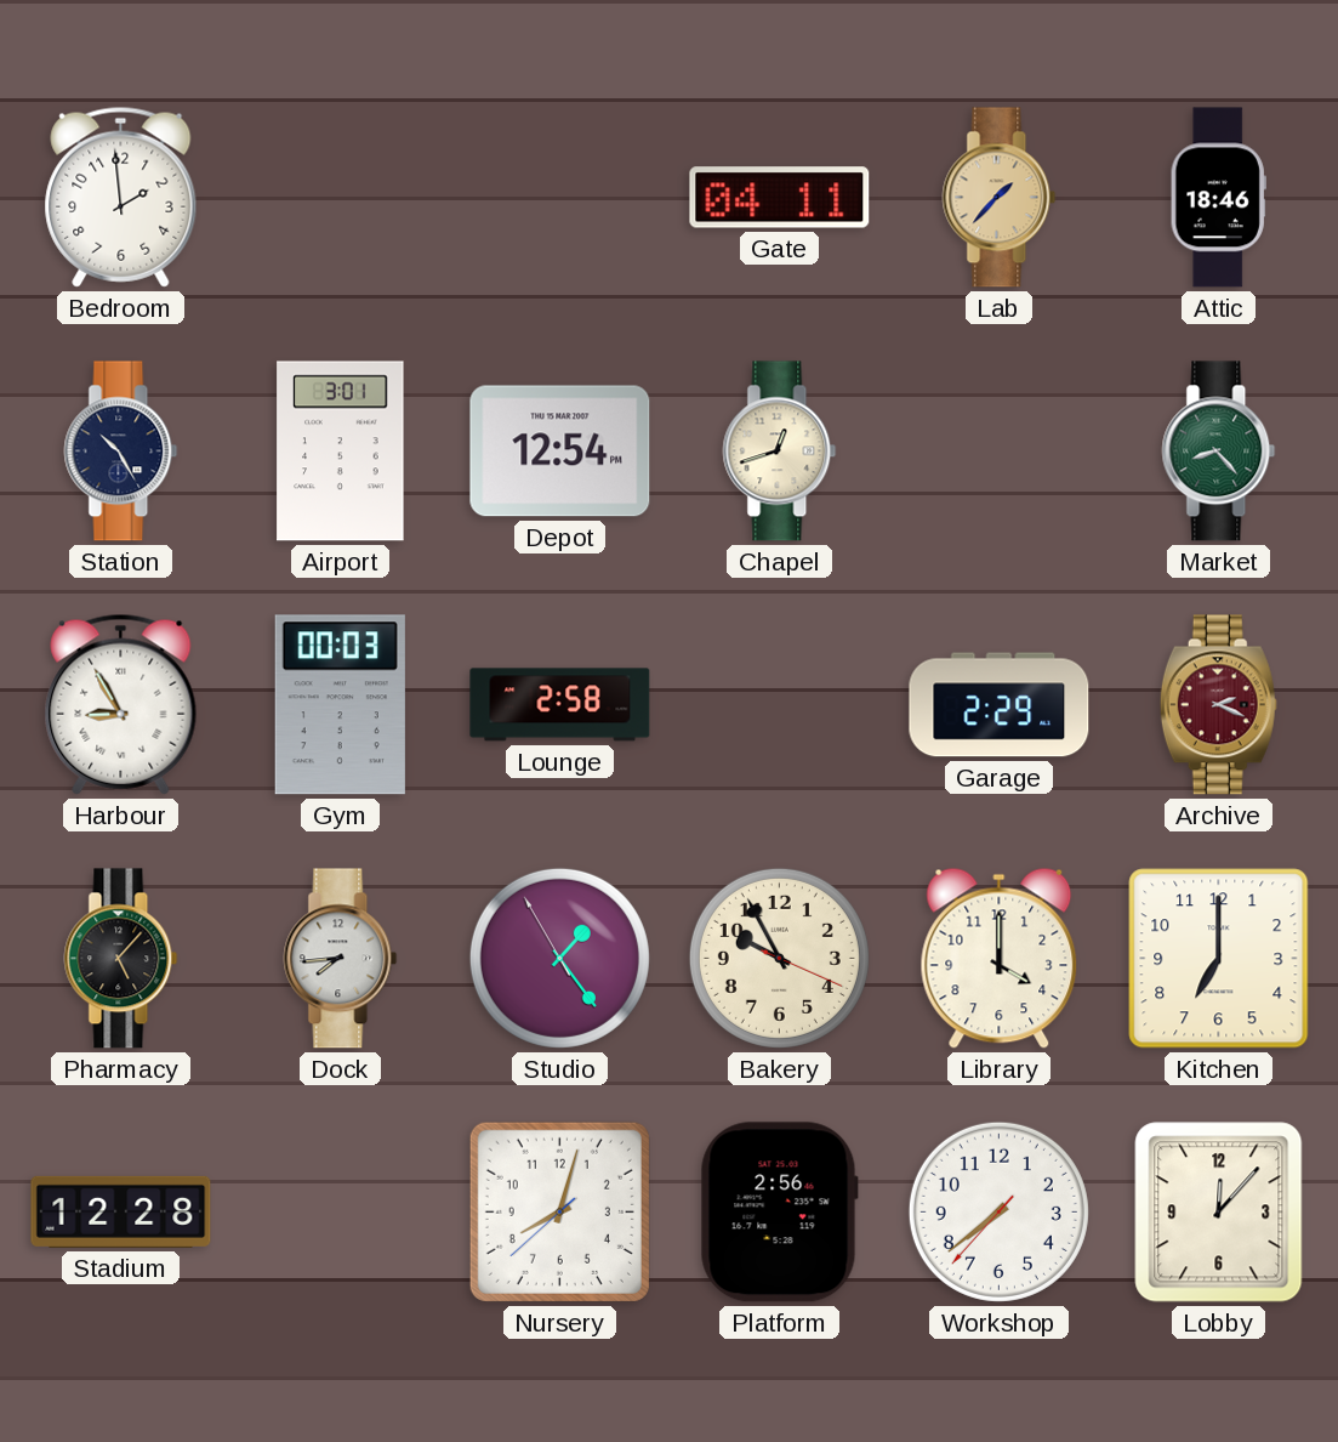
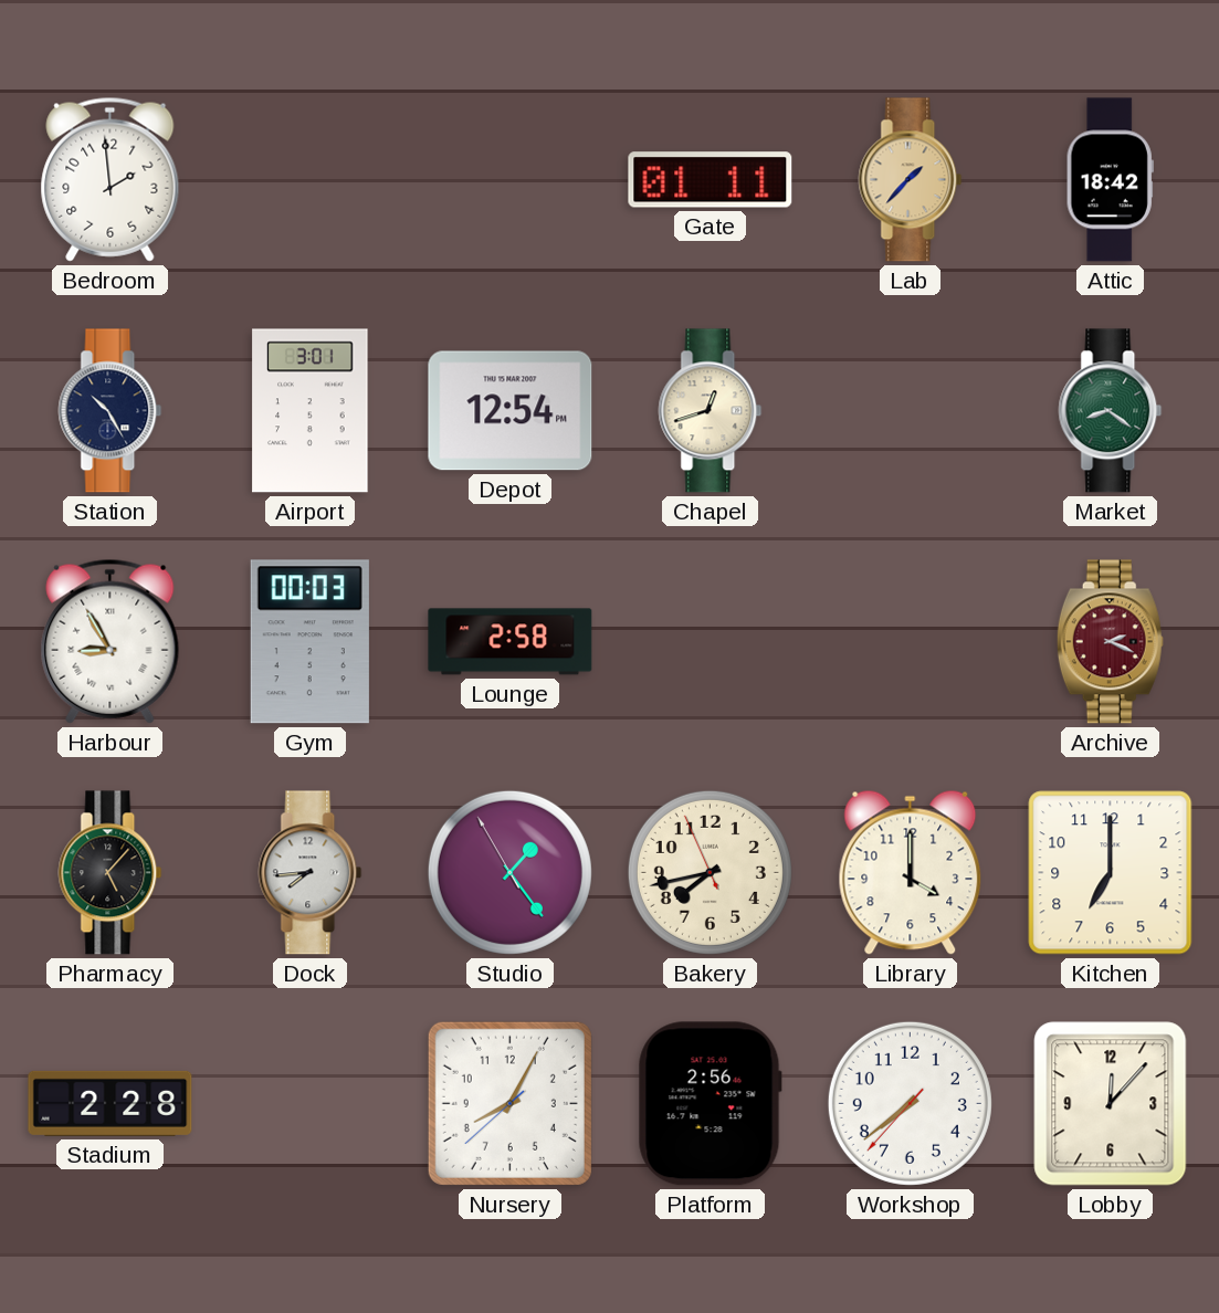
Gate: 04:11 -> 01:11 (711, 180)
Attic: 18:46 -> 18:42 (1110, 180)
Market: 8:23 -> 8:21 (1111, 411)
Garage: 2:29 -> none (1000, 705)
Bakery: 9:55 -> 7:42 (710, 872)
Stadium: 12:28 -> 2:28 (111, 1103)
Nursery: 8:02 -> 8:04 (509, 1103)
